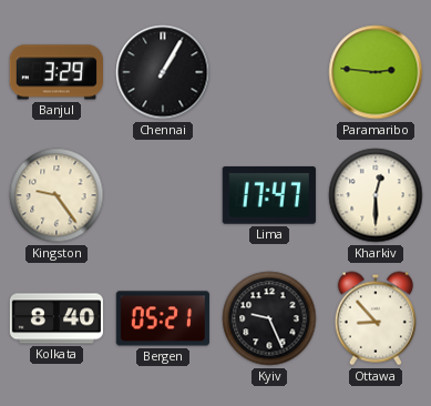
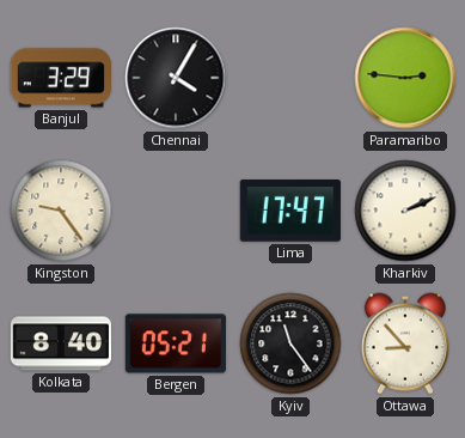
Chennai: 1:05 -> 4:05 (176, 78)
Kharkiv: 12:30 -> 2:11 (405, 211)
Kyiv: 9:26 -> 11:24 (290, 343)
